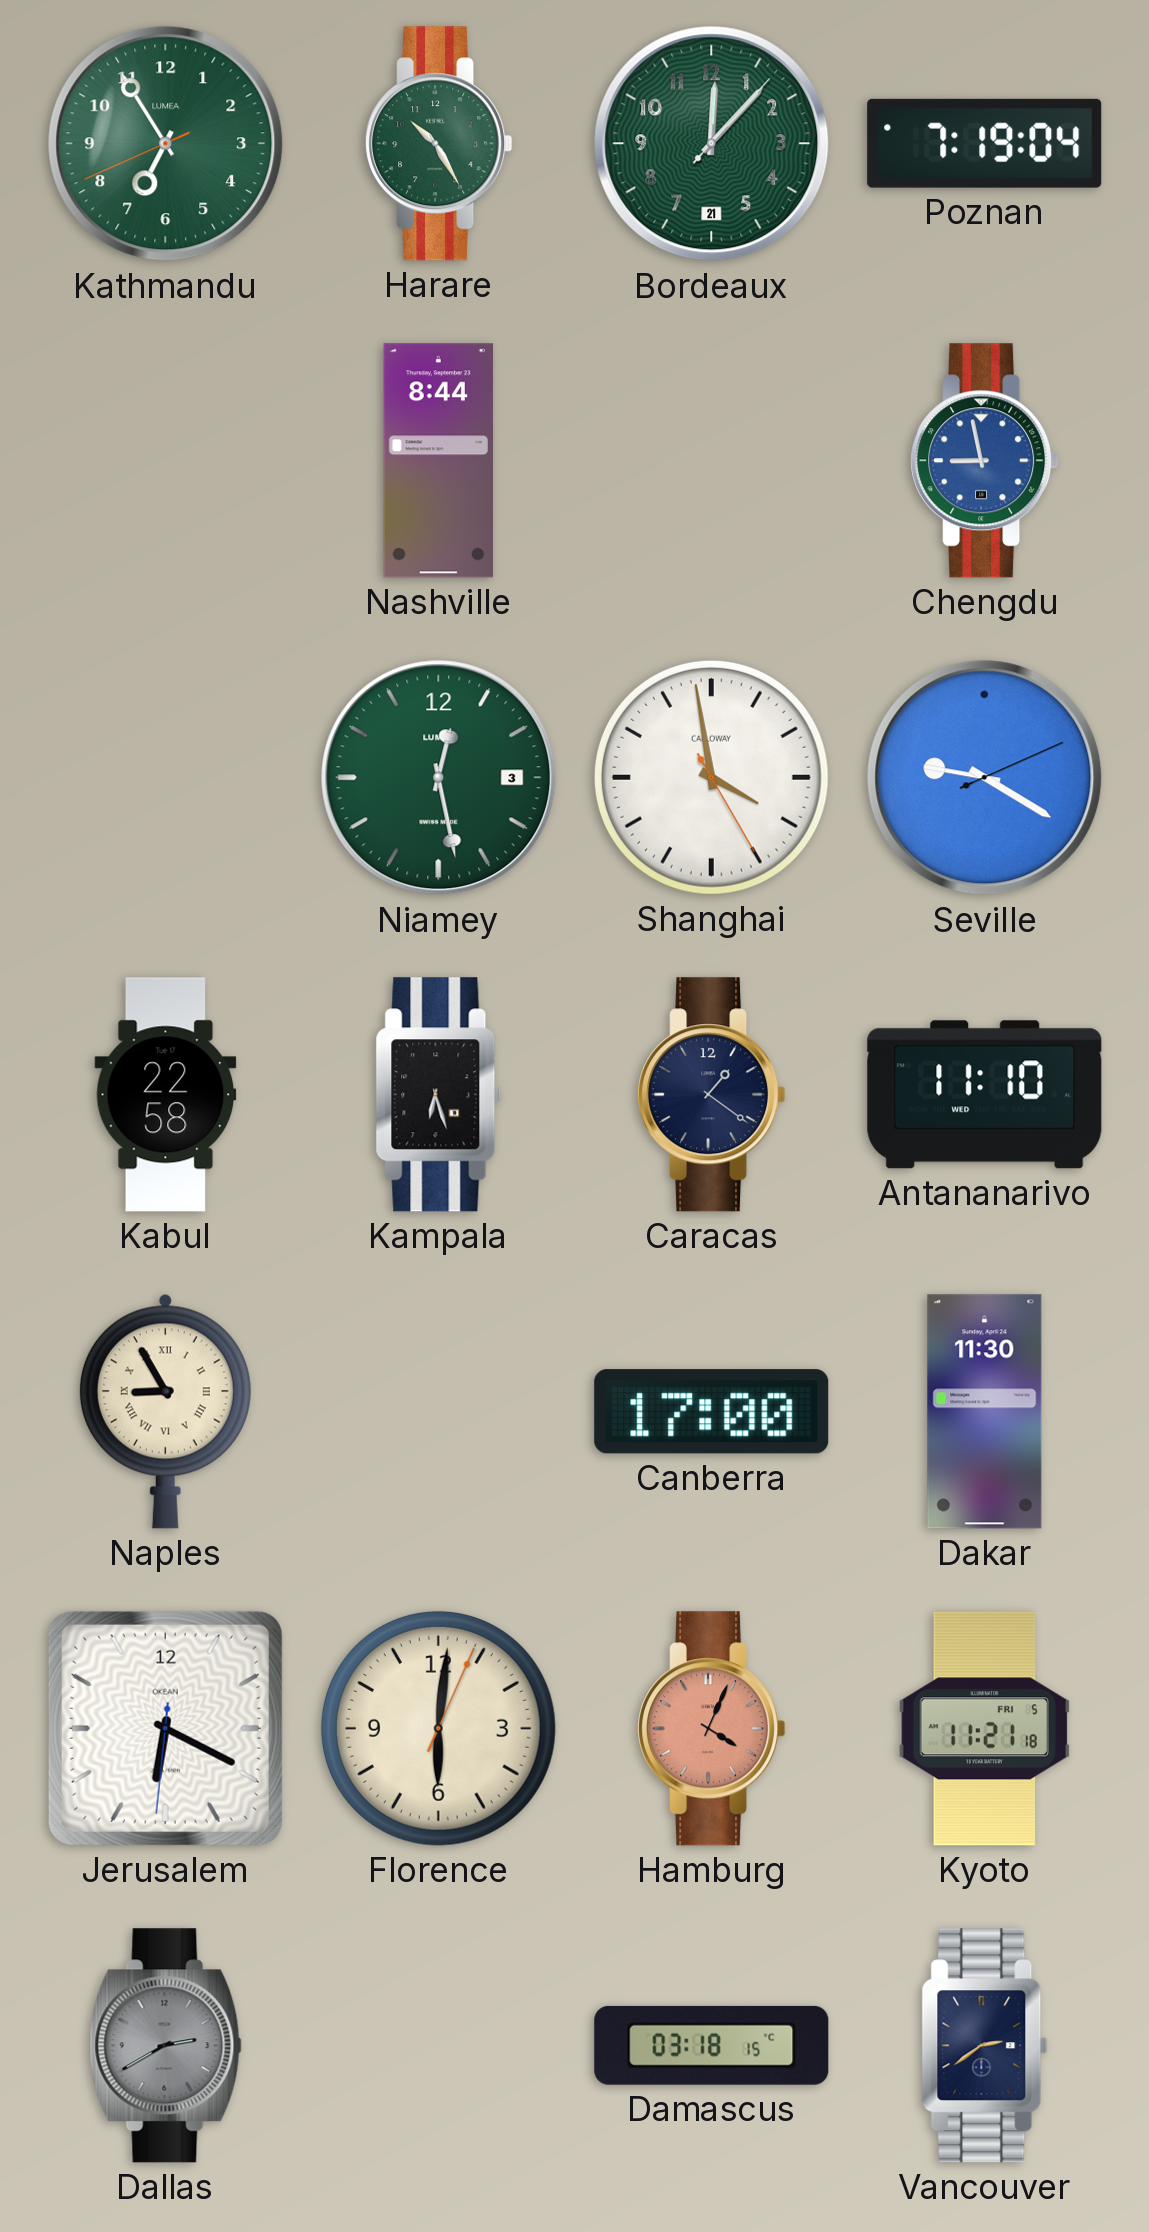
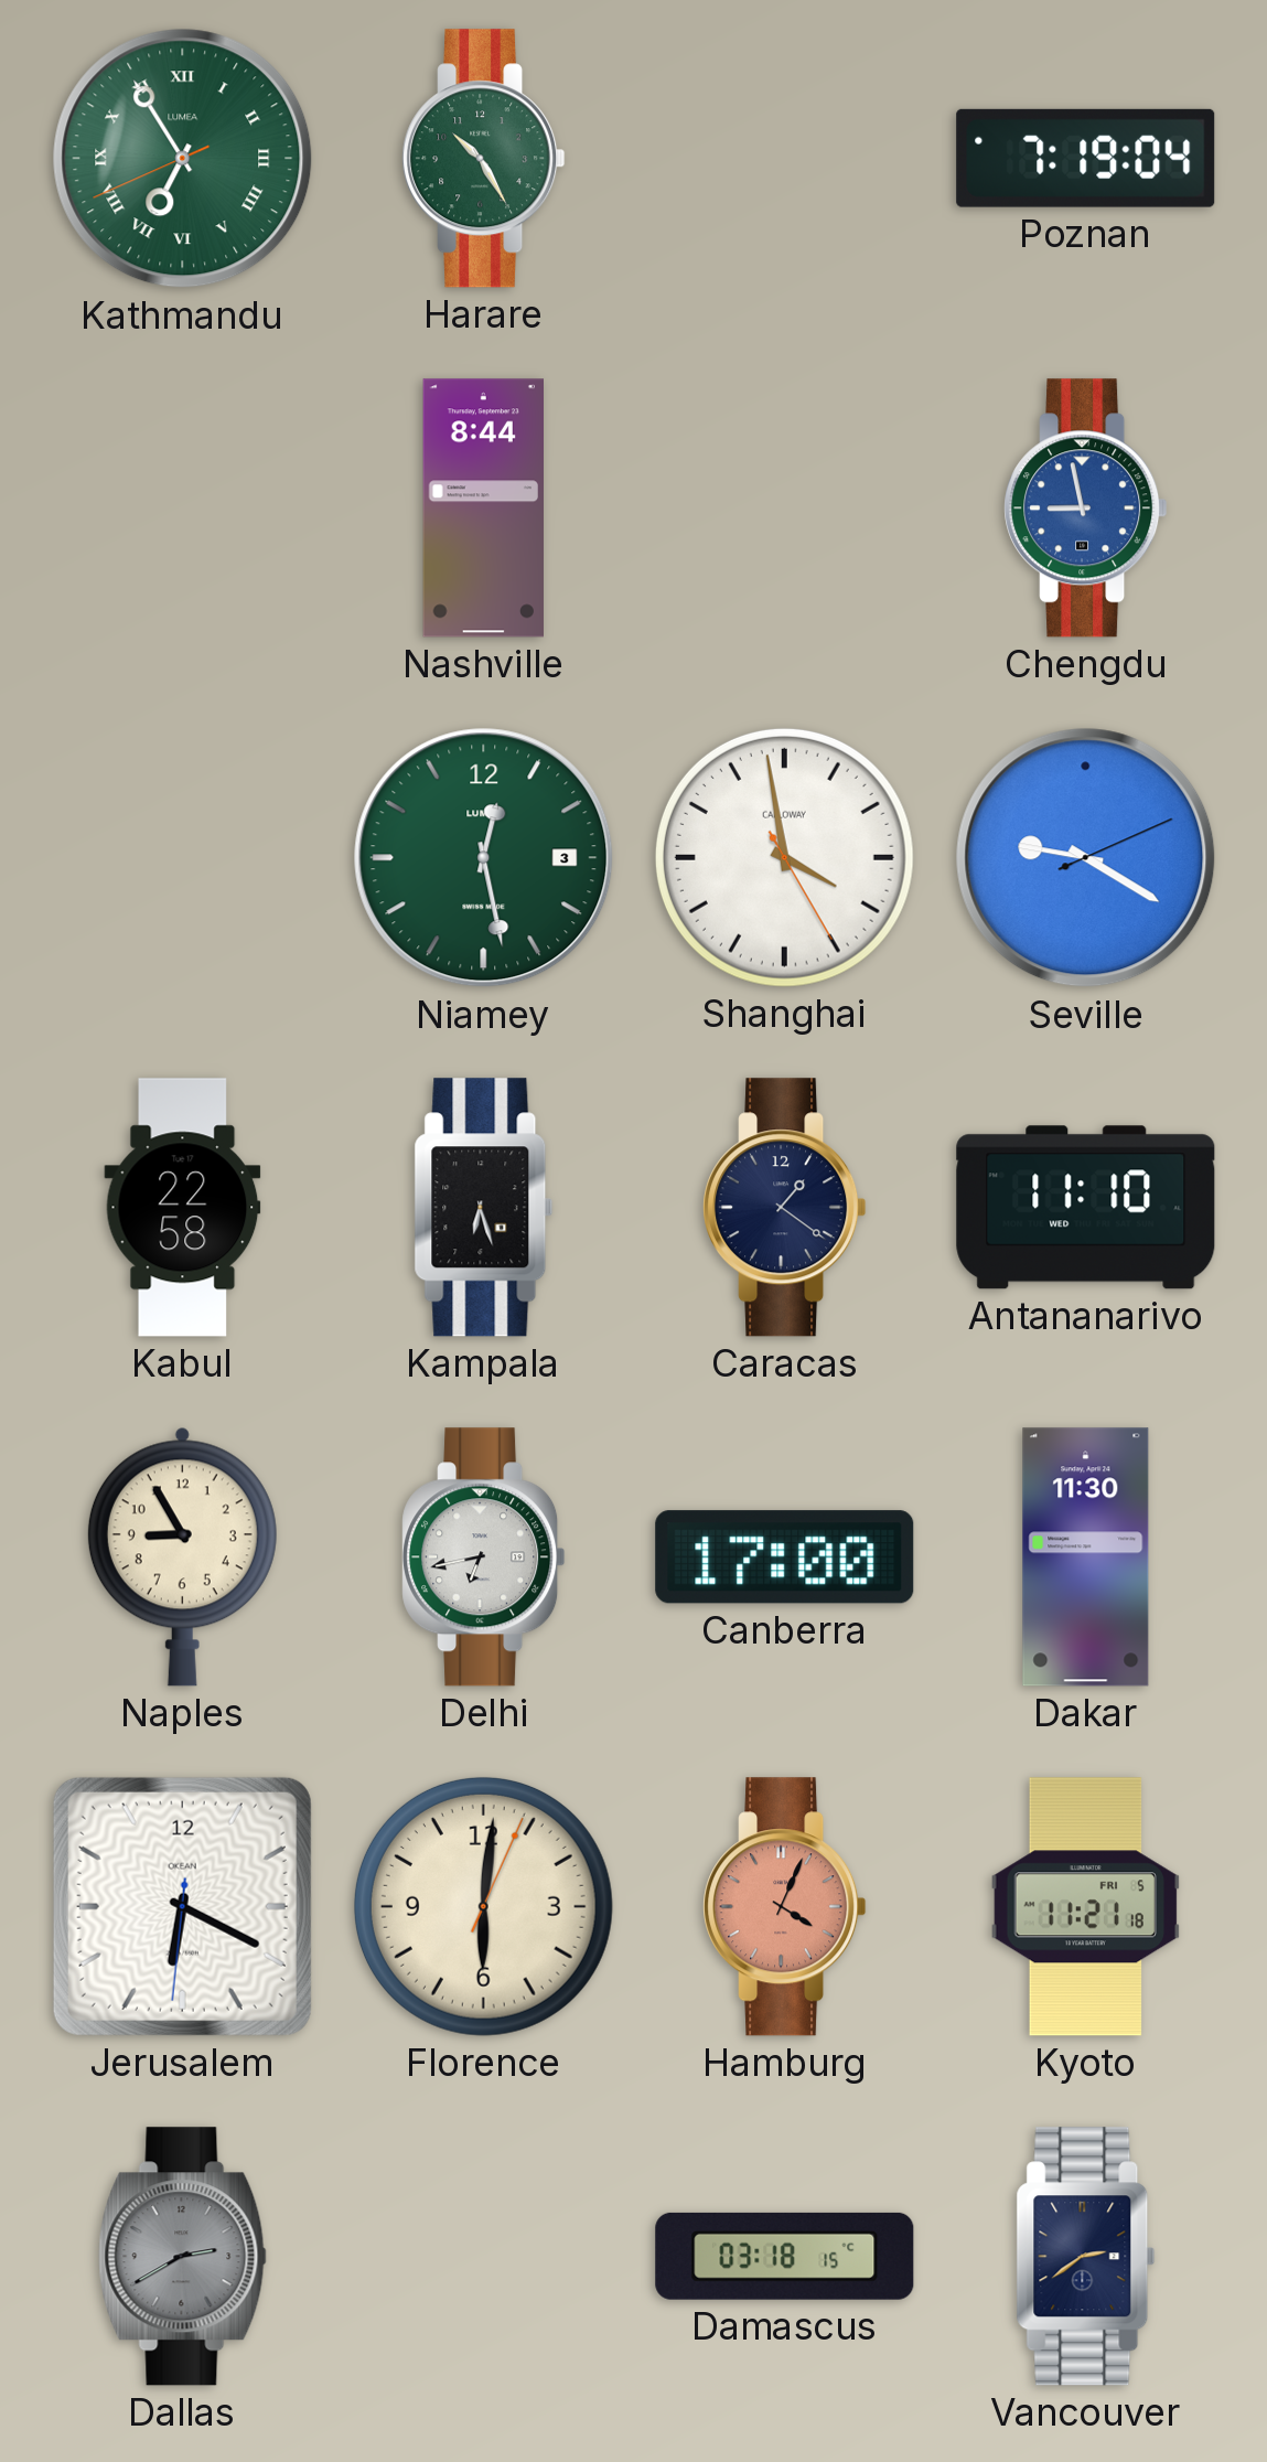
Kathmandu numerals: Arabic -> Roman (183, 159)
Bordeaux: 12:07 -> none (712, 144)
Naples numerals: Roman -> Arabic (182, 1556)
Delhi: none -> 6:43 (484, 1558)
